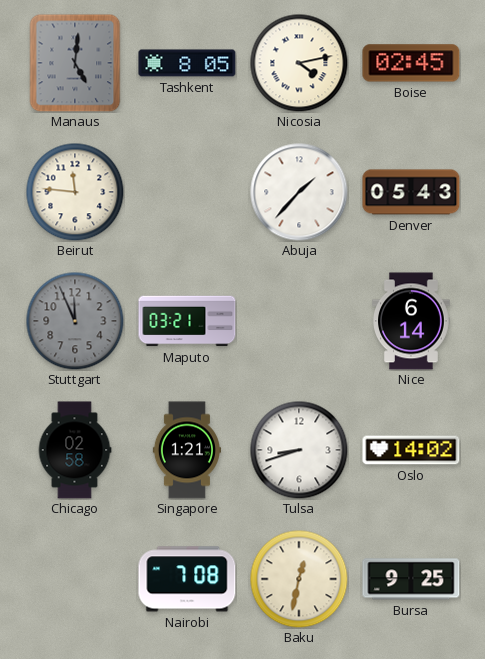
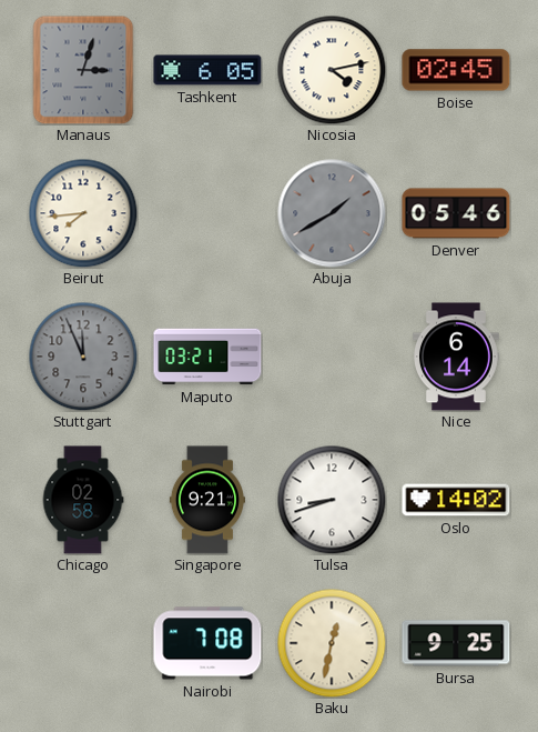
Manaus: 5:01 -> 3:03 (83, 70)
Tashkent: 8:05 -> 6:05 (207, 70)
Beirut: 11:46 -> 7:44 (83, 213)
Abuja: 1:37 -> 1:40 (332, 213)
Abuja dial: white -> grey (332, 213)
Denver: 05:43 -> 05:46 (456, 213)
Singapore: 1:21 -> 9:21 (207, 500)
